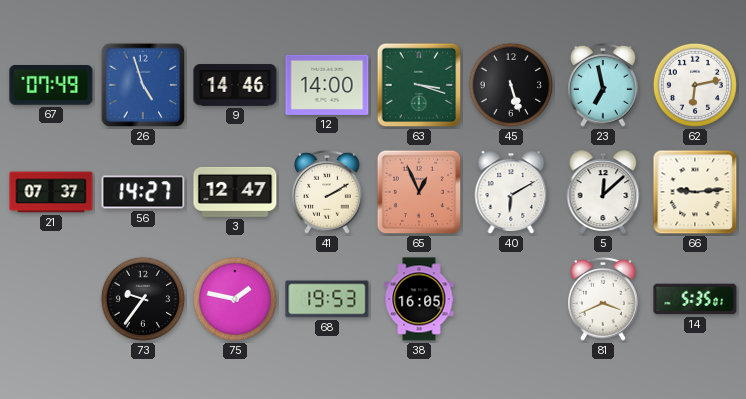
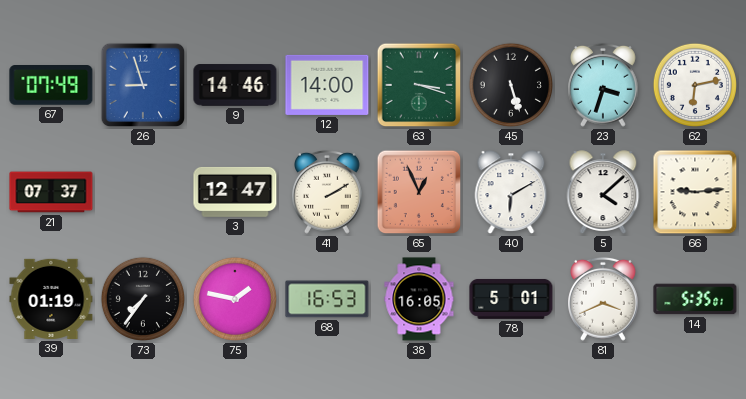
26: 4:57 -> 8:57 (143, 85)
23: 6:58 -> 3:33 (604, 85)
56: 14:27 -> none (143, 192)
5: 12:08 -> 4:08 (603, 192)
39: none -> 01:19 (51, 299)
73: 9:36 -> 7:36 (143, 299)
68: 19:53 -> 16:53 (327, 299)
78: none -> 5:01 (511, 299)
